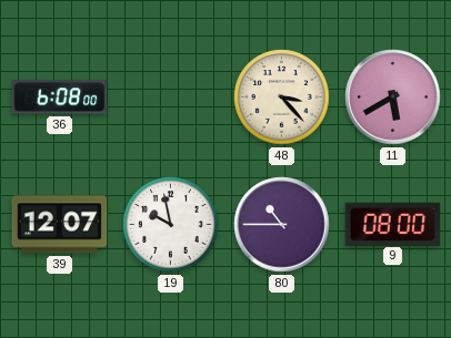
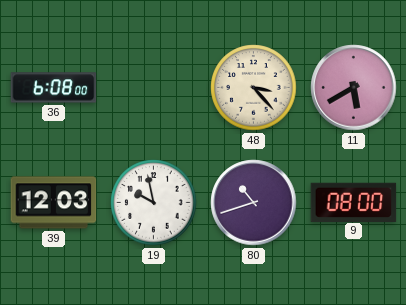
39: 12:07 -> 12:03 (54, 203)
80: 10:45 -> 10:42 (254, 203)
